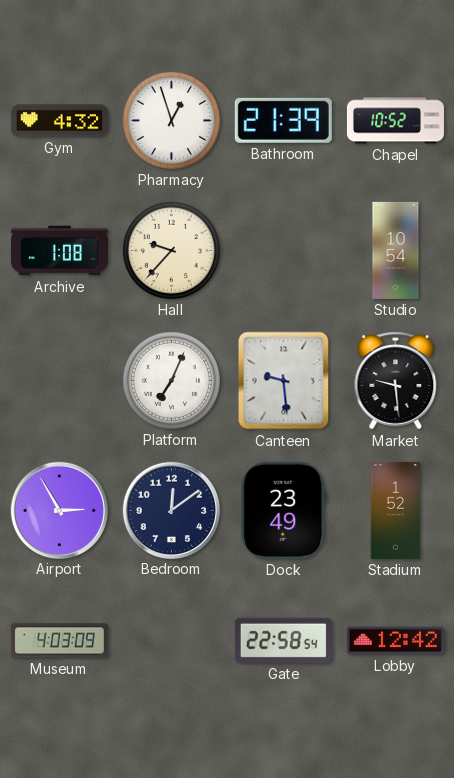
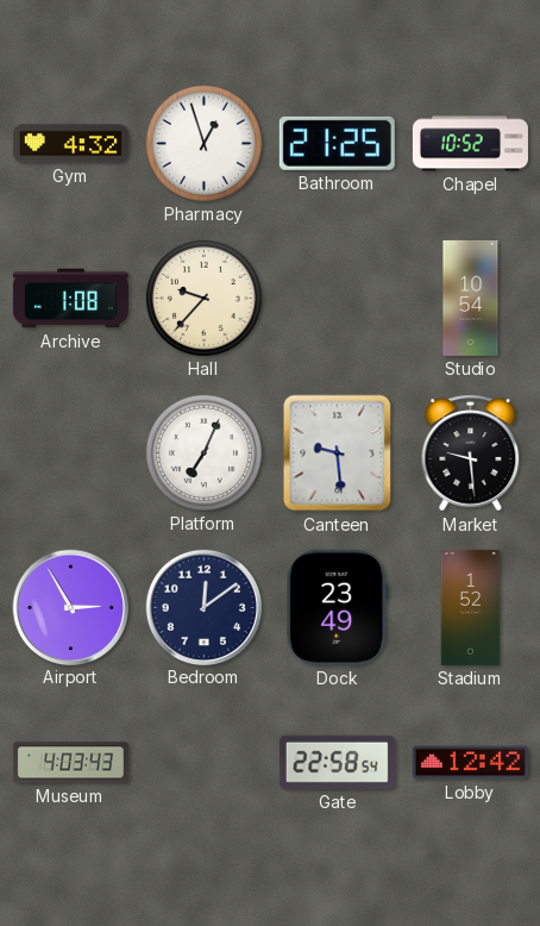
Bathroom: 21:39 -> 21:25 (337, 143)
Museum: 4:03:09 -> 4:03:43 (70, 763)
